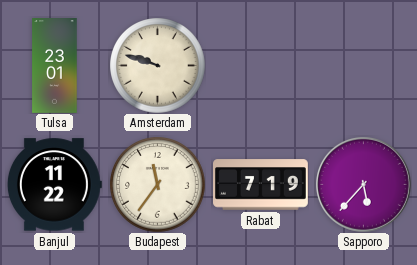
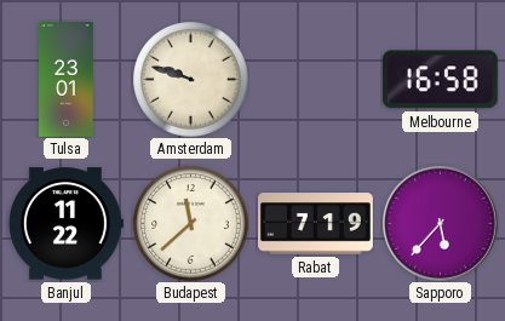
Melbourne: none -> 16:58 (440, 80)
Budapest: 11:36 -> 11:38 (190, 223)
